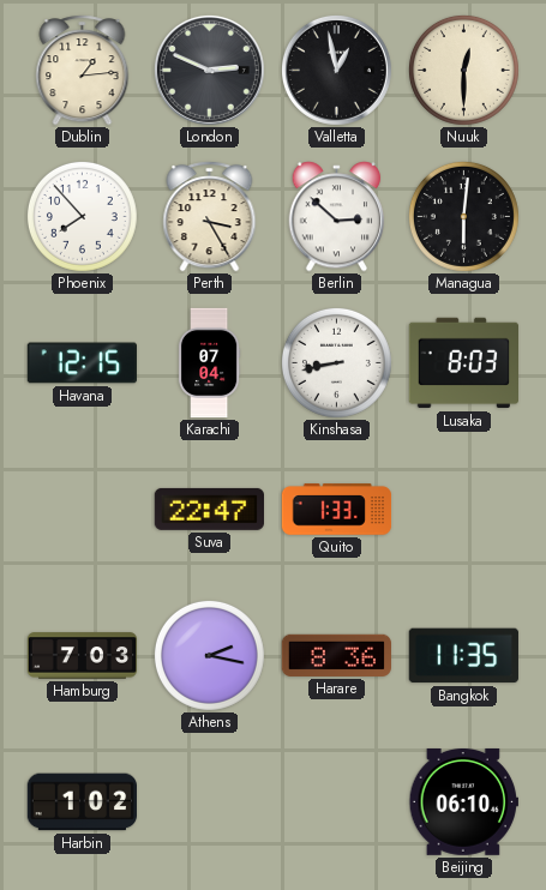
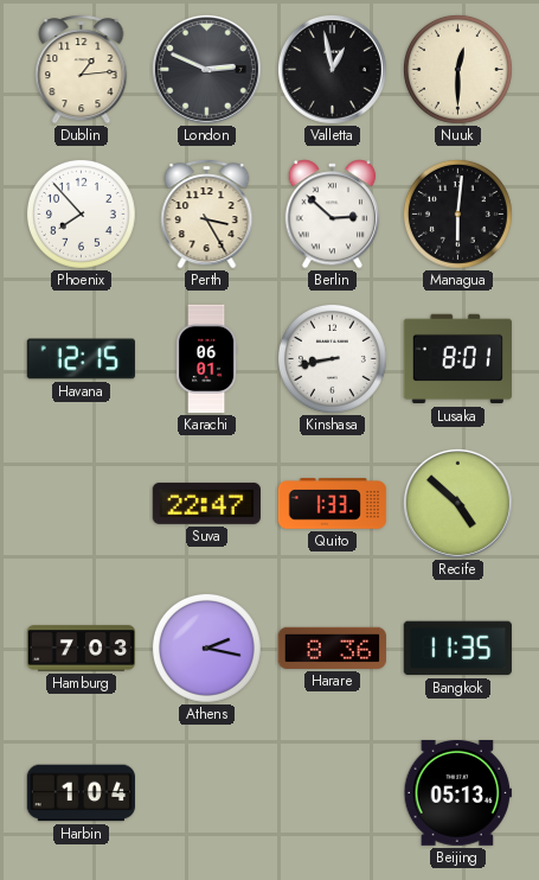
Karachi: 07:04 -> 06:01 (206, 359)
Lusaka: 8:03 -> 8:01 (457, 359)
Recife: none -> 4:52 (457, 503)
Harbin: 1:02 -> 1:04 (82, 793)
Beijing: 06:10 -> 05:13 (457, 792)
